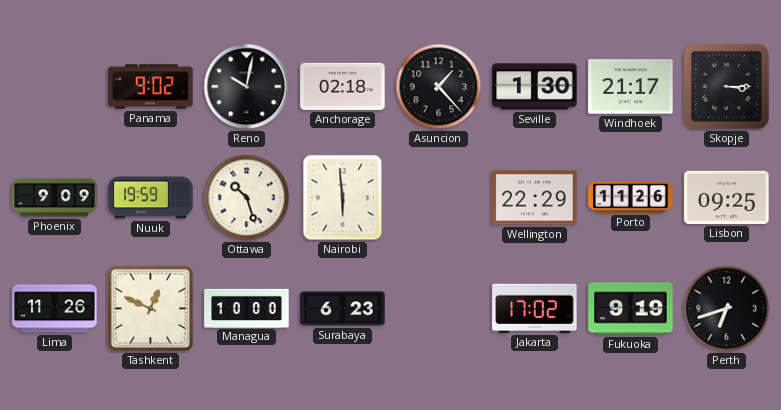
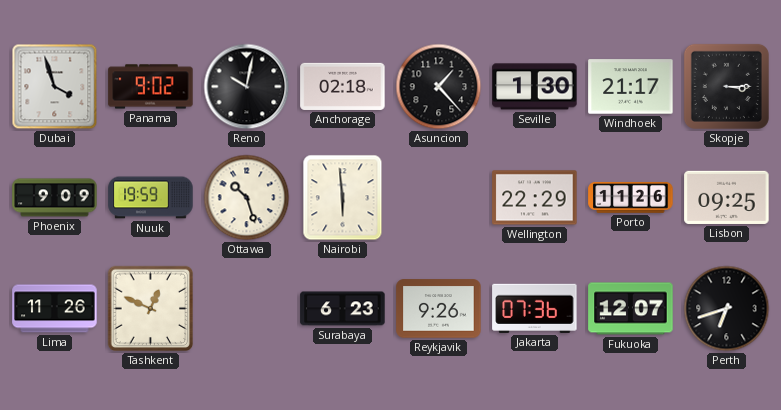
Dubai: none -> 3:57 (55, 87)
Managua: 10:00 -> none (247, 308)
Reykjavik: none -> 9:26 (439, 309)
Jakarta: 17:02 -> 07:36 (535, 308)
Fukuoka: 9:19 -> 12:07 (631, 309)
